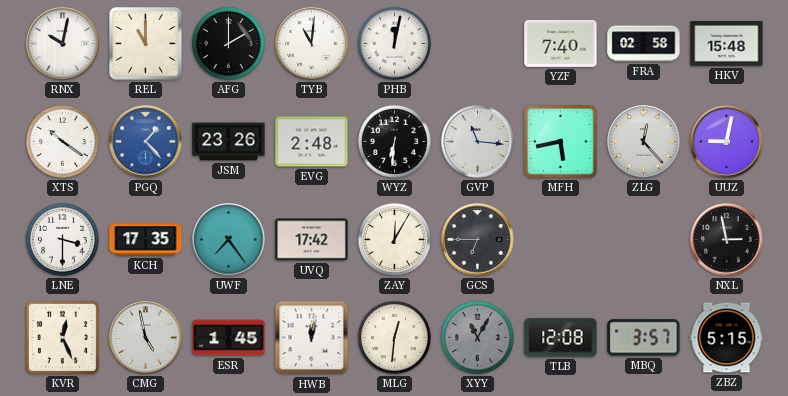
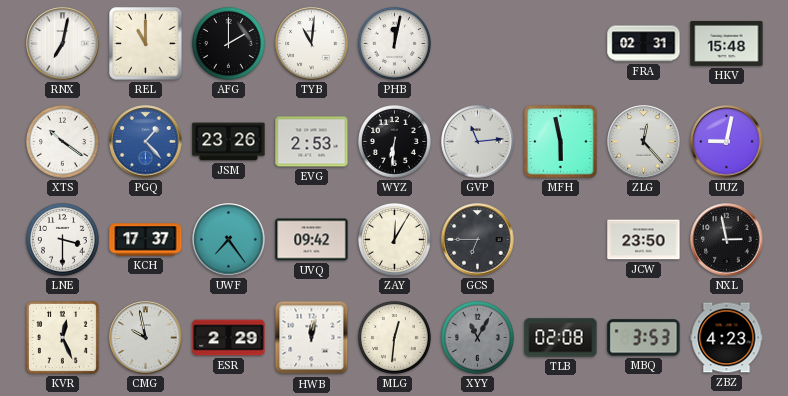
RNX: 10:02 -> 7:02 (63, 44)
YZF: 7:40 -> none (561, 43)
FRA: 02:58 -> 02:31 (644, 44)
EVG: 2:48 -> 2:53 (312, 142)
GVP: 11:16 -> 11:14 (478, 142)
MFH: 5:43 -> 5:58 (561, 142)
KCH: 17:35 -> 17:37 (146, 240)
UVQ: 17:42 -> 09:42 (312, 240)
JCW: none -> 23:50 (644, 240)
CMG: 4:58 -> 9:58 (146, 338)
ESR: 1:45 -> 2:29 (229, 338)
TLB: 12:08 -> 02:08 (561, 338)
MBQ: 3:57 -> 3:53 (644, 338)
ZBZ: 5:15 -> 4:23 (727, 338)
